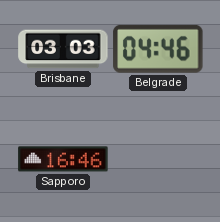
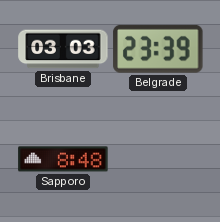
Belgrade: 04:46 -> 23:39 (158, 49)
Sapporo: 16:46 -> 8:48 (63, 159)
